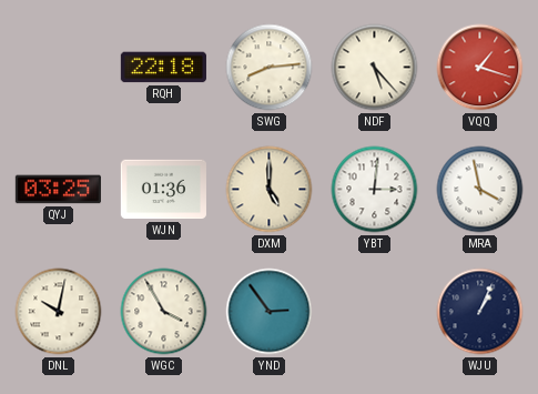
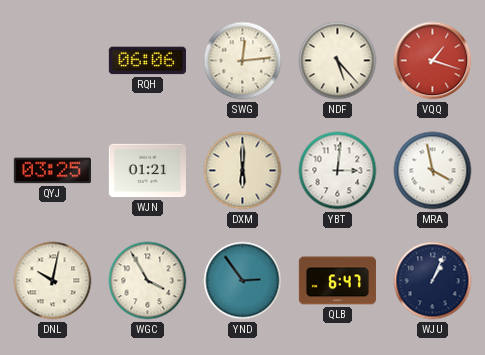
RQH: 22:18 -> 06:06 (147, 61)
SWG: 8:14 -> 12:14 (243, 61)
WJN: 01:36 -> 01:21 (147, 171)
DXM: 5:00 -> 6:00 (243, 171)
QLB: none -> 6:47 (337, 281)
